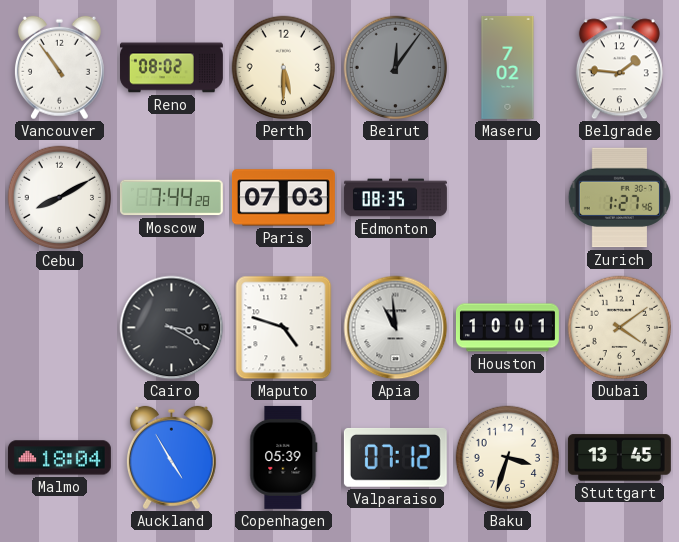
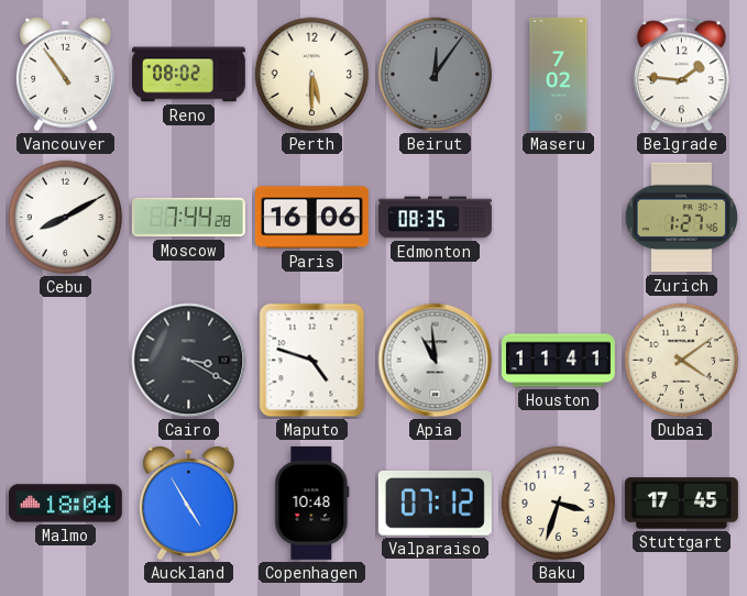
Paris: 07:03 -> 16:06 (311, 218)
Houston: 10:01 -> 11:41 (558, 361)
Copenhagen: 05:39 -> 10:48 (312, 503)
Stuttgart: 13:45 -> 17:45 (681, 504)
